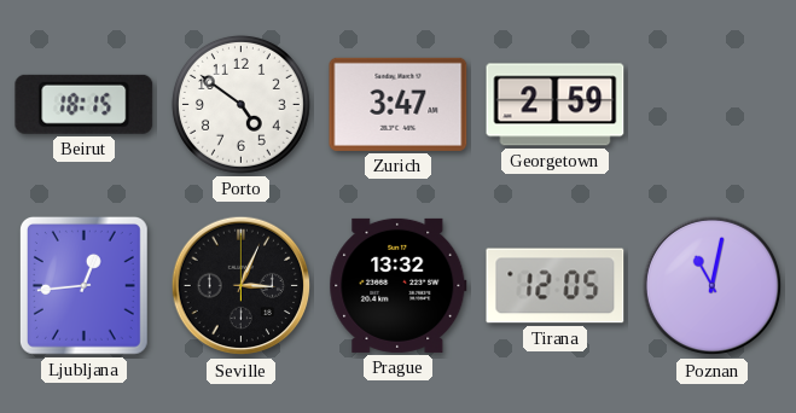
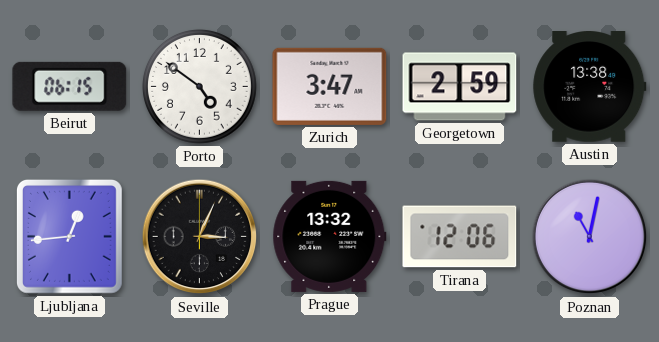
Beirut: 18:15 -> 06:15 (70, 86)
Austin: none -> 13:38 (590, 87)
Tirana: 12:05 -> 12:06 (460, 237)
